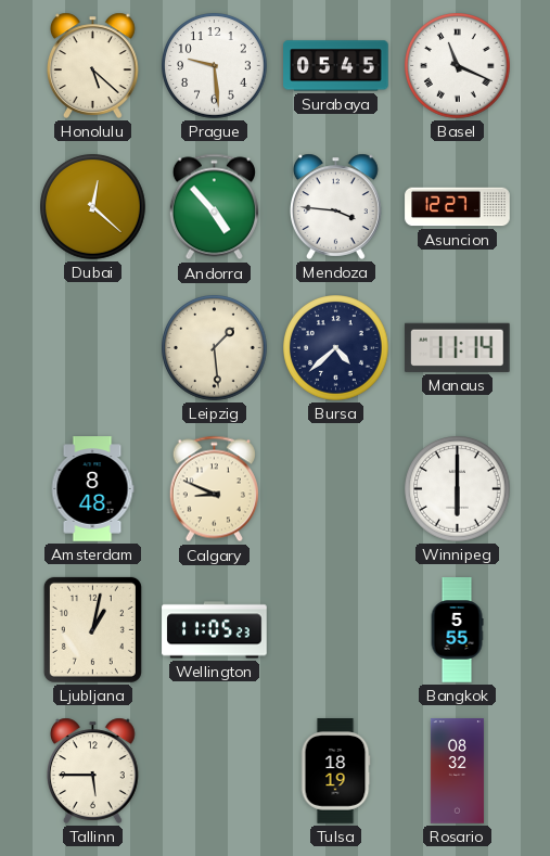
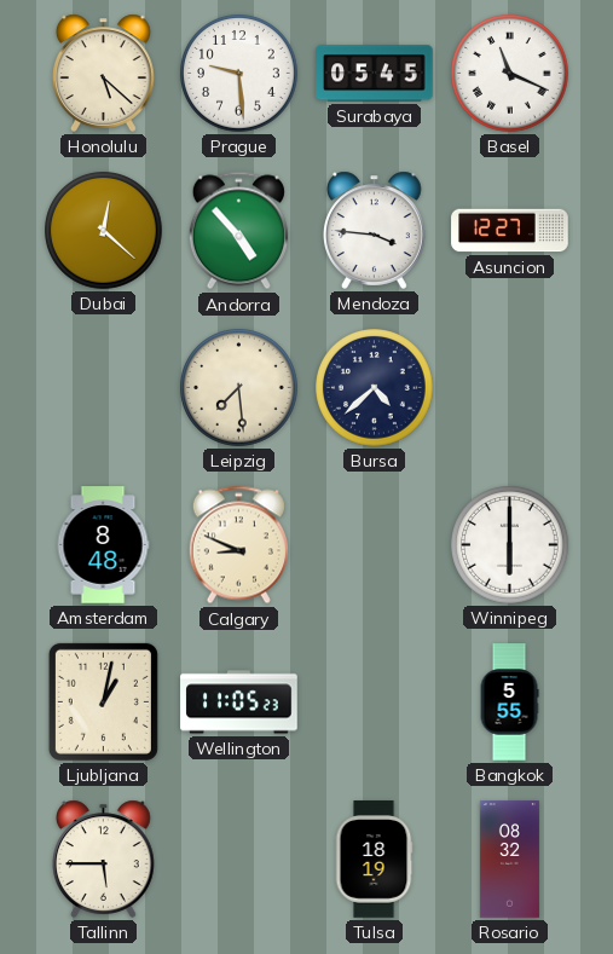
Leipzig: 1:29 -> 7:29 (239, 388)
Manaus: 11:14 -> none (457, 347)
